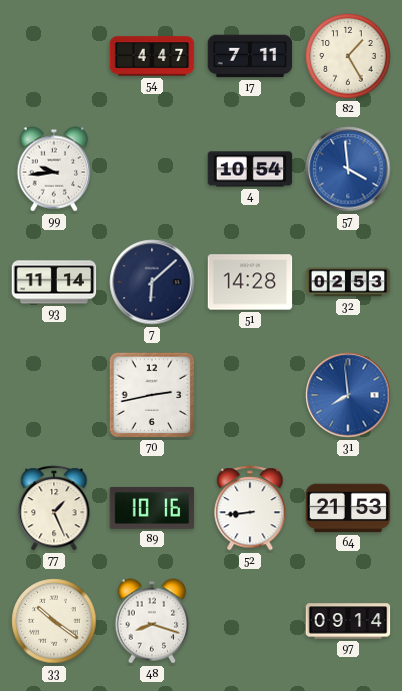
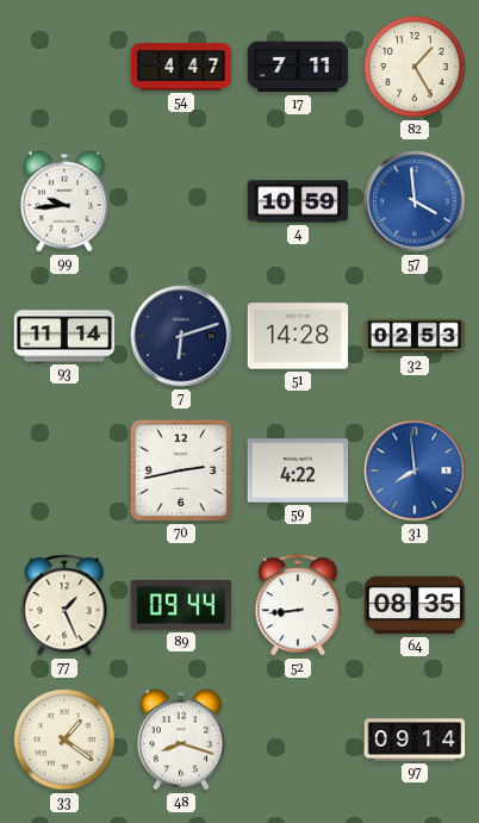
4: 10:54 -> 10:59 (298, 201)
7: 6:08 -> 6:12 (181, 336)
59: none -> 4:22 (298, 470)
89: 10:16 -> 09:44 (181, 605)
64: 21:53 -> 08:35 (415, 605)
33: 10:21 -> 1:21 (64, 740)
